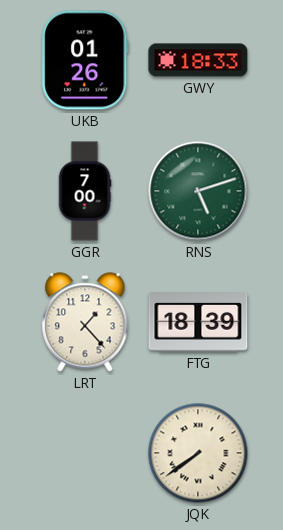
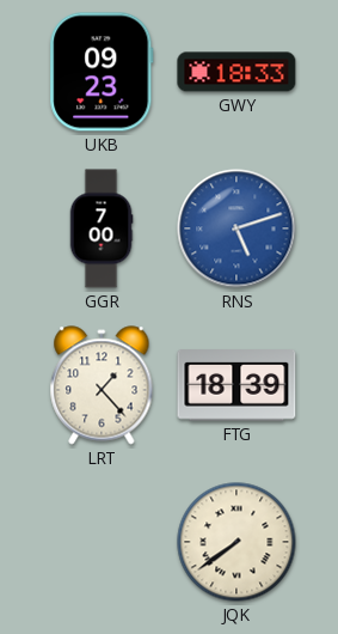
UKB: 01:26 -> 09:23 (102, 72)
RNS dial: green -> blue (236, 228)
